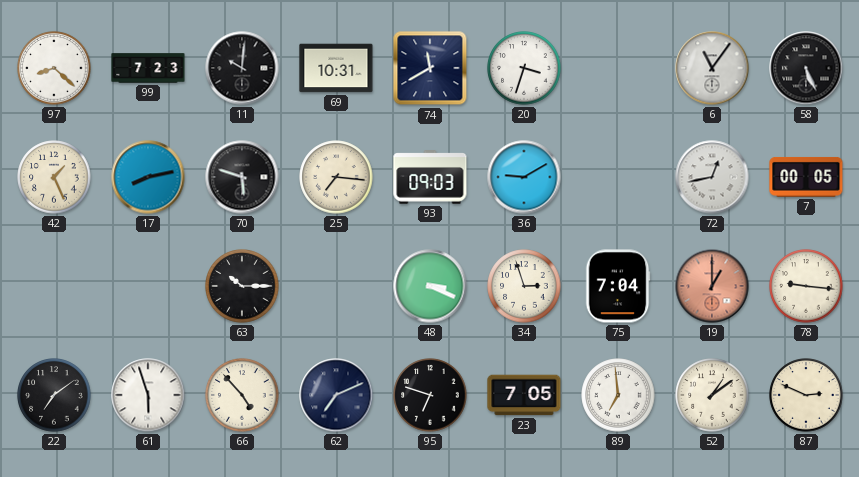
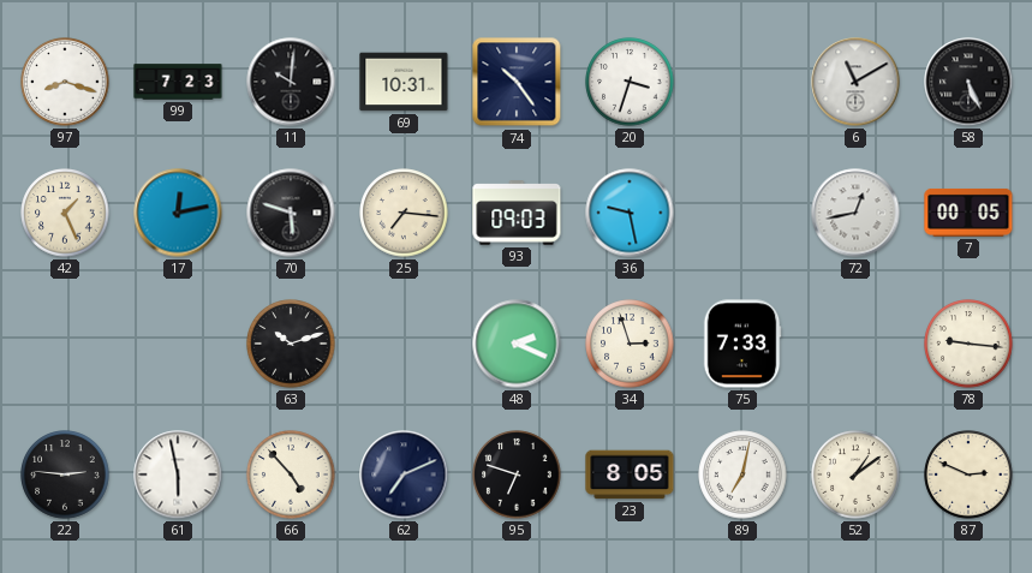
97: 8:22 -> 8:18 (65, 82)
74: 11:40 -> 10:24 (517, 82)
6: 11:06 -> 11:10 (855, 82)
17: 8:13 -> 12:13 (178, 213)
36: 9:10 -> 9:28 (630, 213)
63: 10:15 -> 10:12 (291, 344)
48: 3:19 -> 2:19 (517, 344)
75: 7:04 -> 7:33 (742, 344)
19: 1:00 -> none (712, 286)
22: 7:09 -> 2:46 (65, 474)
61: 5:57 -> 5:58 (178, 474)
23: 7:05 -> 8:05 (630, 474)
89: 6:59 -> 7:02 (742, 474)
